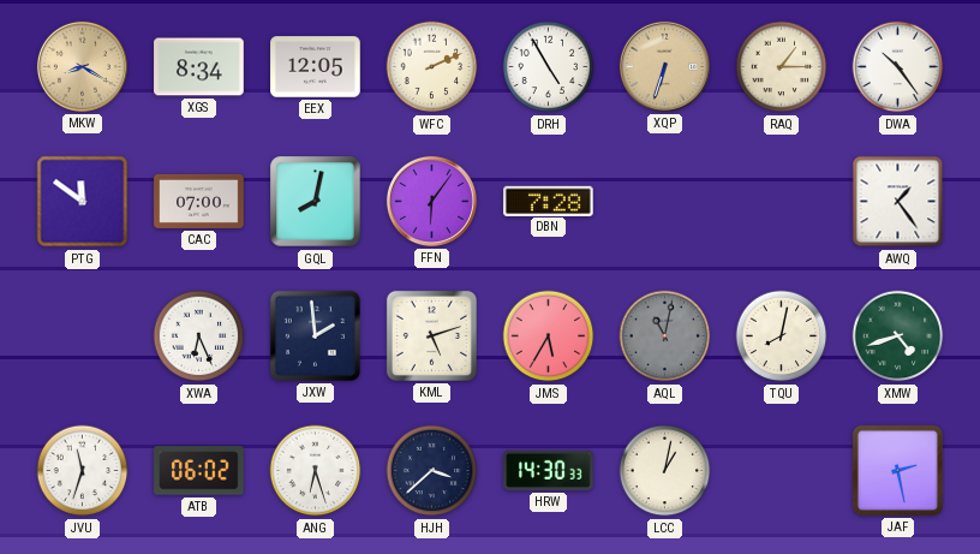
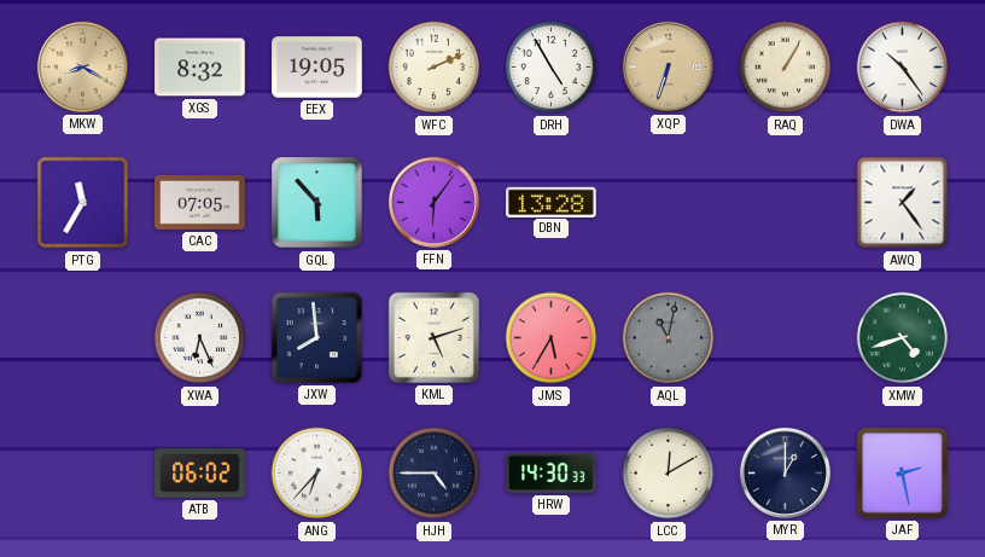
XGS: 8:34 -> 8:32 (200, 68)
EEX: 12:05 -> 19:05 (317, 68)
RAQ: 1:15 -> 1:05 (786, 68)
PTG: 11:51 -> 11:35 (83, 203)
CAC: 07:00 -> 07:05 (200, 202)
GQL: 8:02 -> 5:53 (317, 203)
DBN: 7:28 -> 13:28 (552, 202)
JXW: 1:59 -> 7:59 (316, 337)
TQU: 8:02 -> none (782, 336)
JVU: 11:33 -> none (83, 471)
ANG: 6:27 -> 6:37 (317, 474)
HJH: 3:38 -> 4:45 (435, 474)
LCC: 1:02 -> 12:10 (669, 474)
MYR: none -> 1:00 (785, 472)
